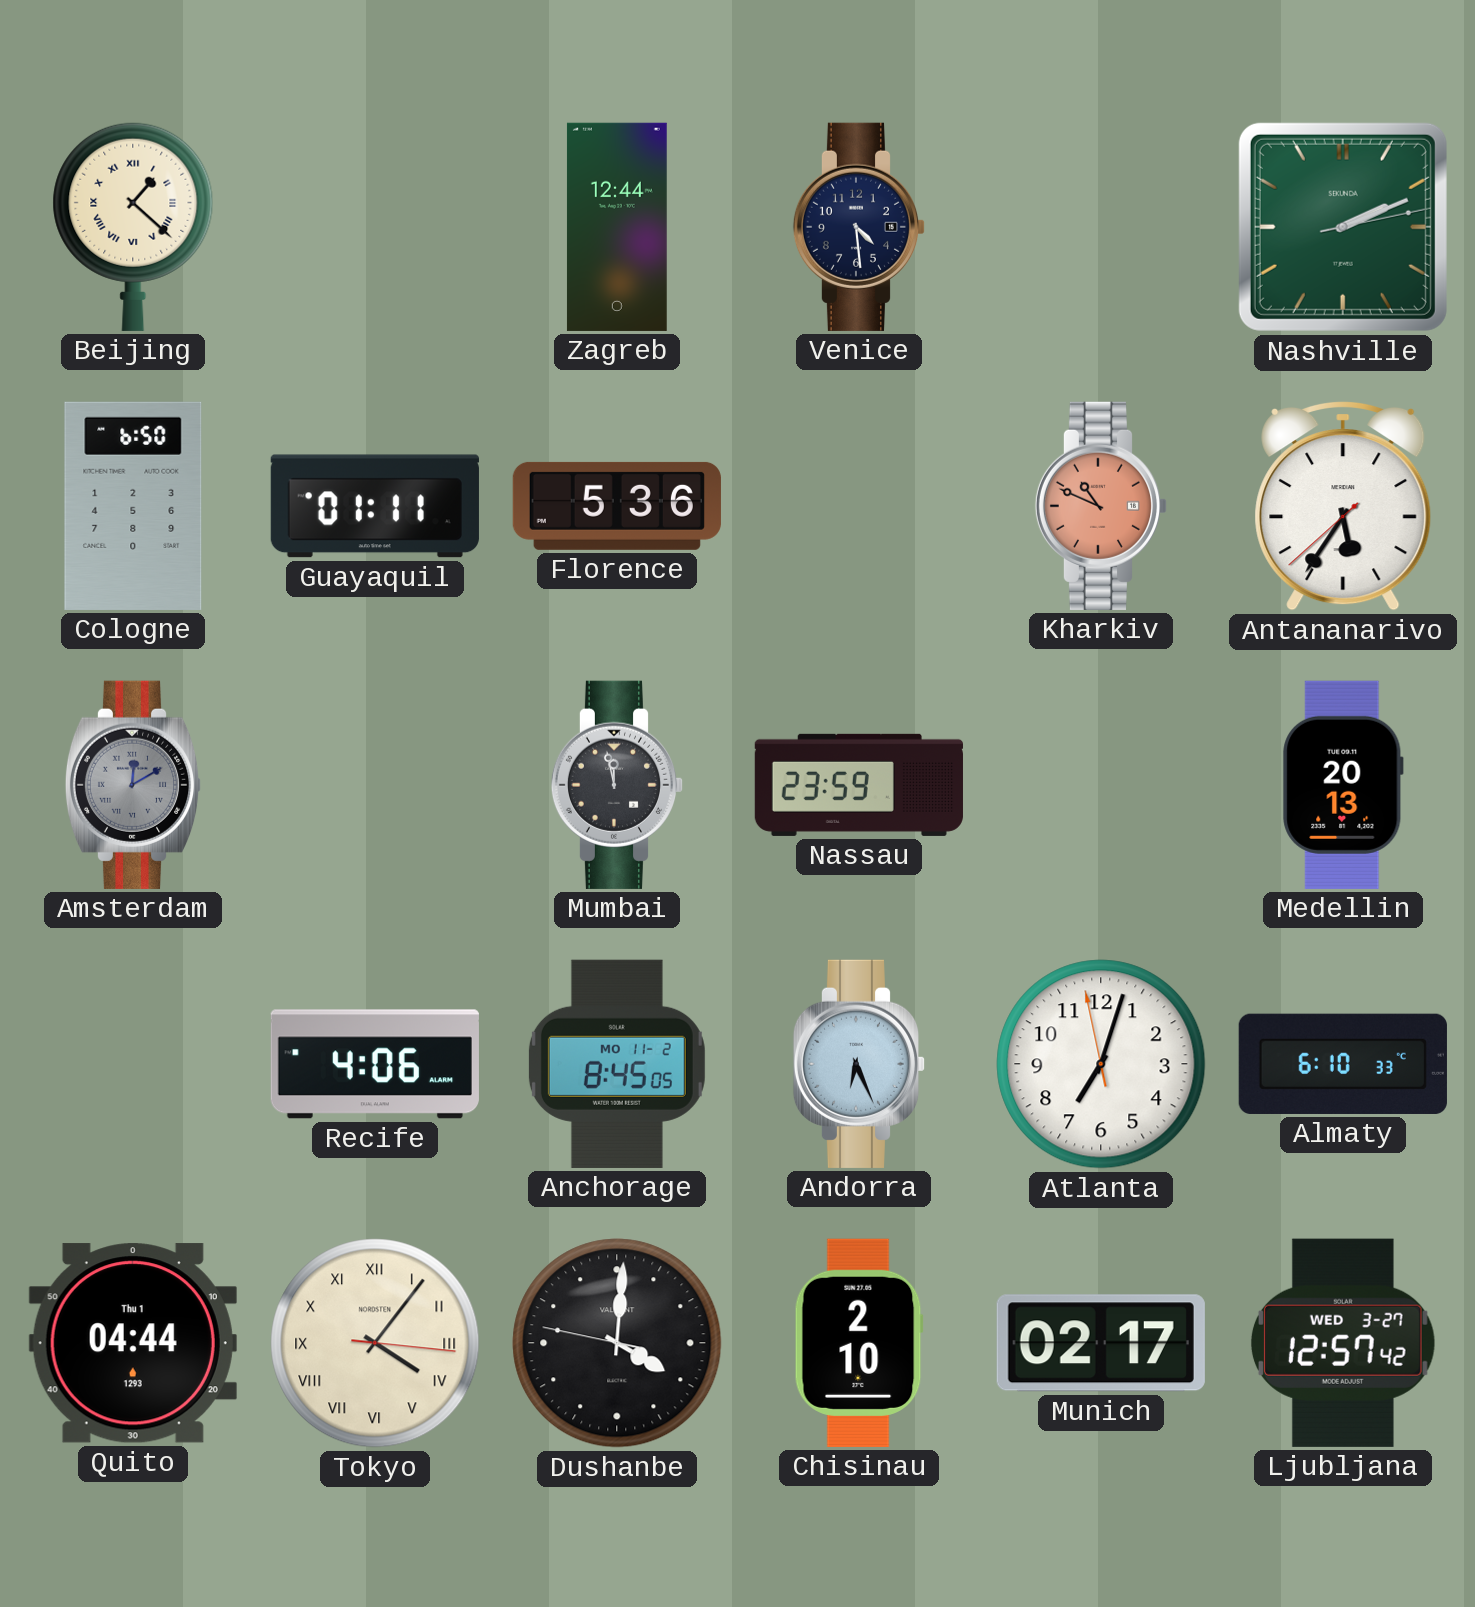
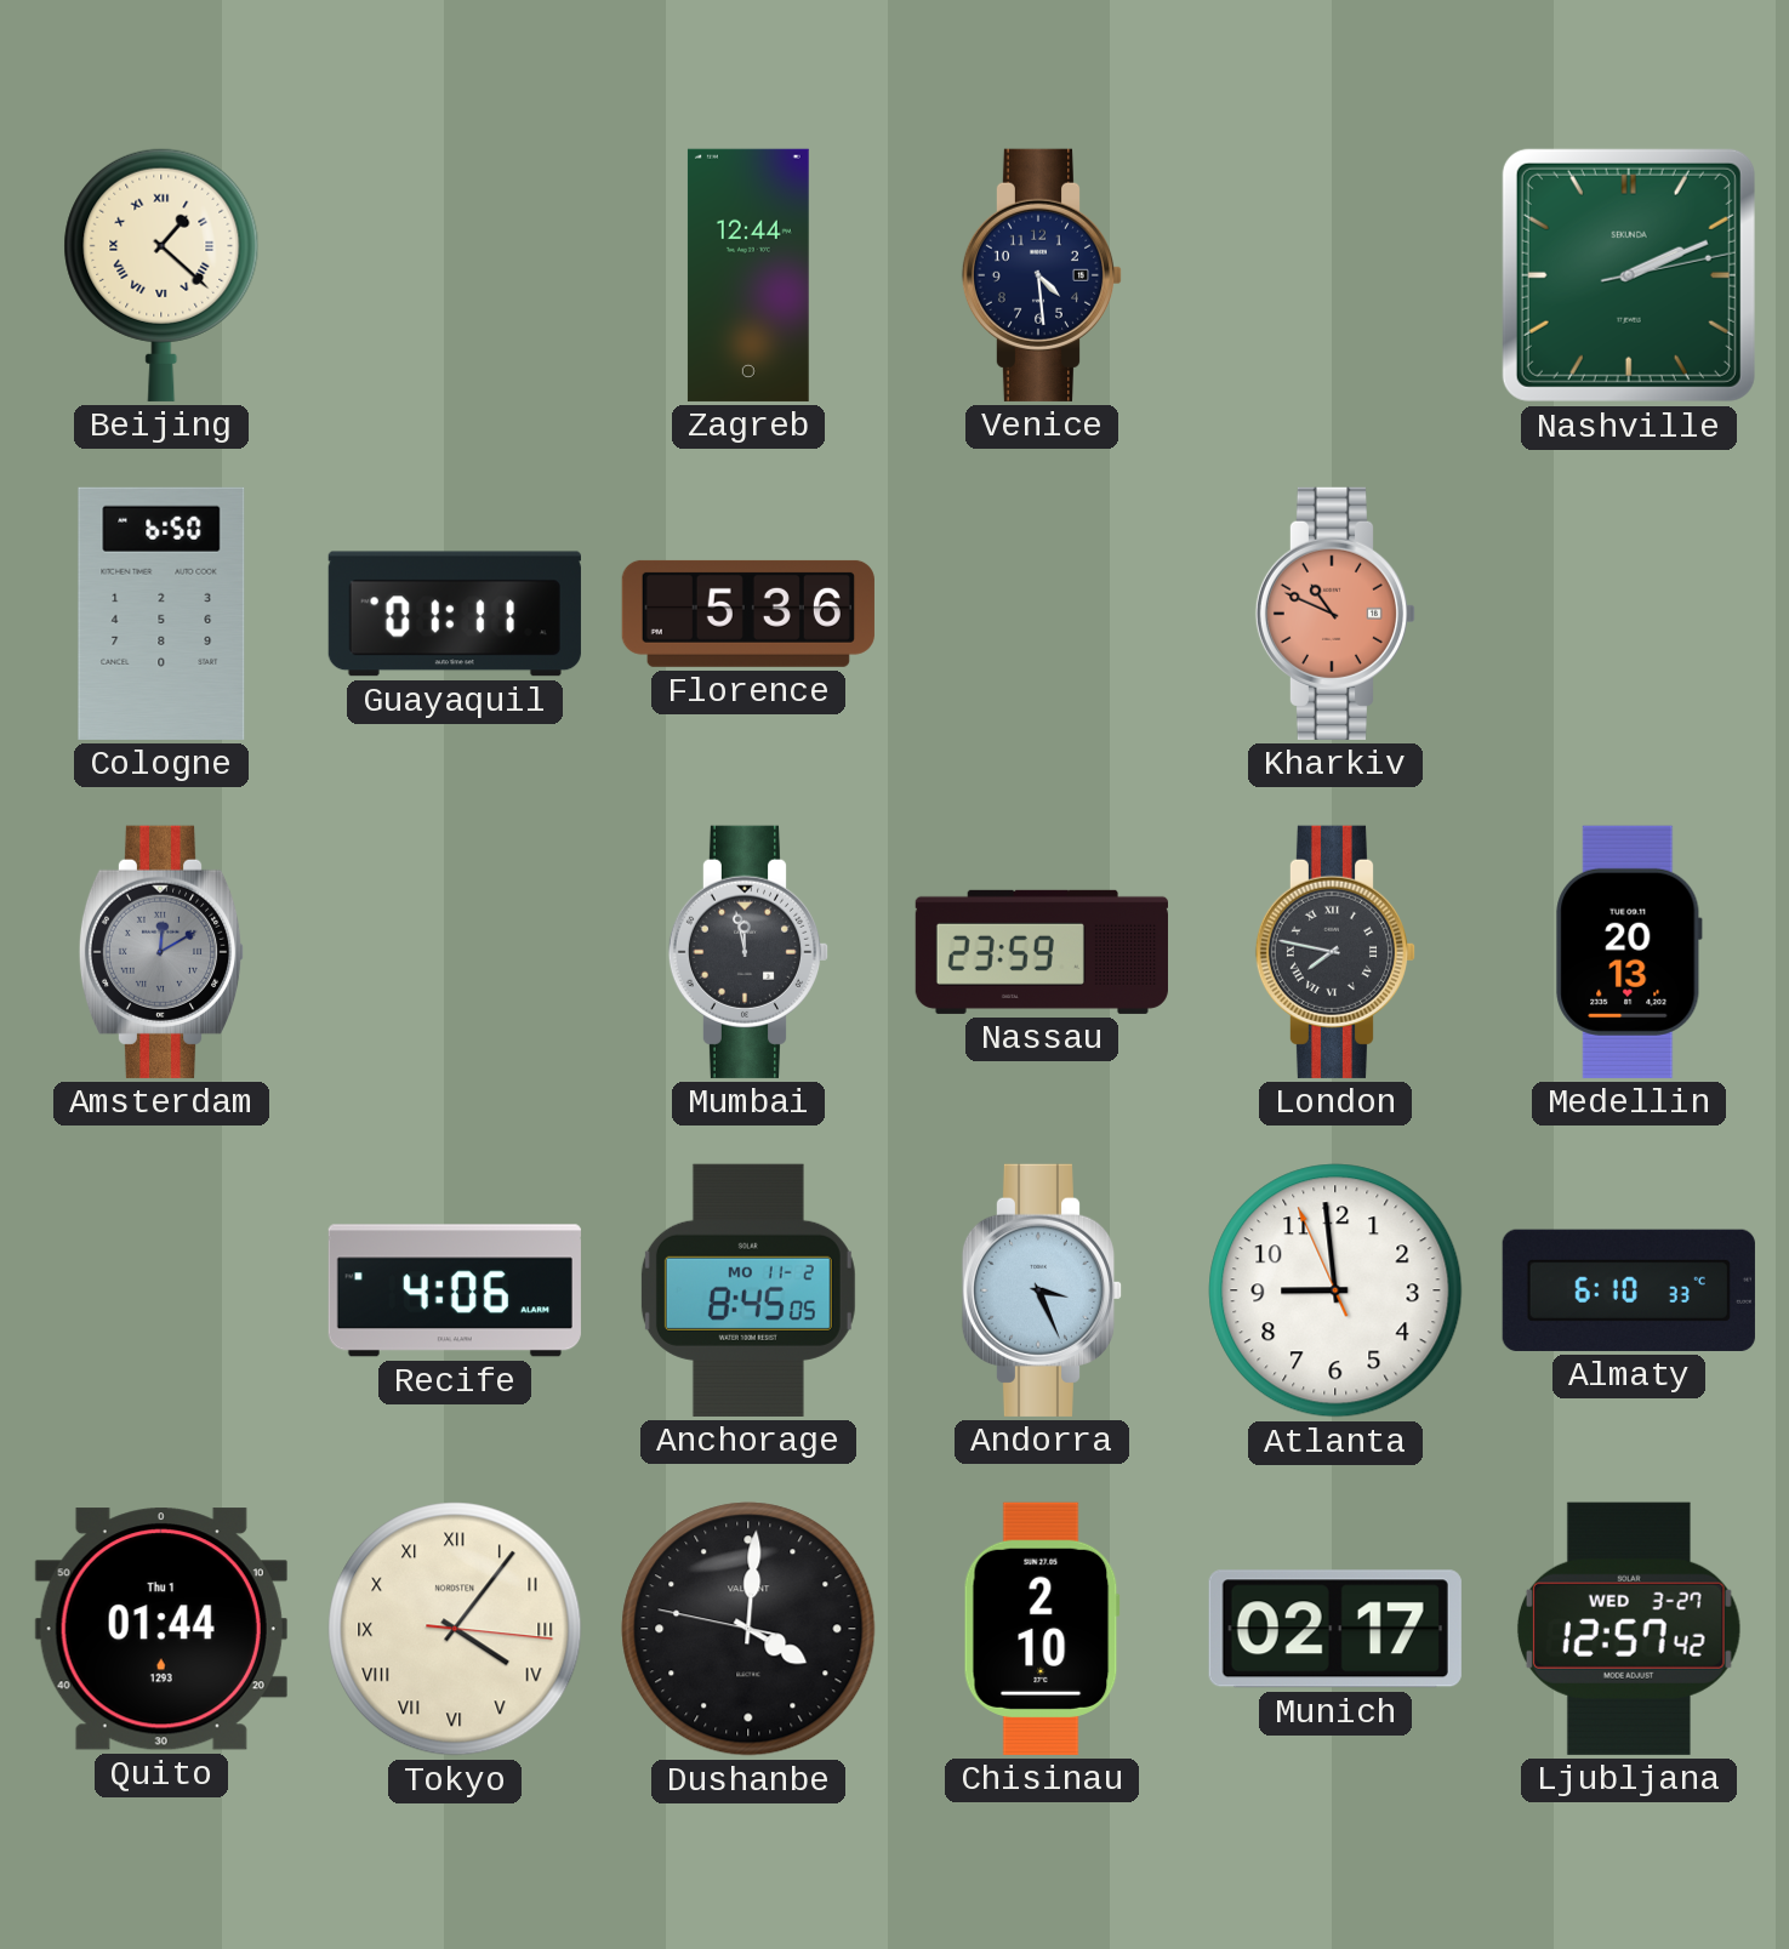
Antananarivo: 5:35 -> none (1343, 506)
London: none -> 7:47 (1335, 952)
Andorra: 6:26 -> 3:26 (1042, 1290)
Atlanta: 7:02 -> 8:58 (1335, 1290)
Quito: 04:44 -> 01:44 (161, 1629)
